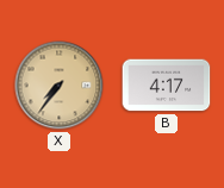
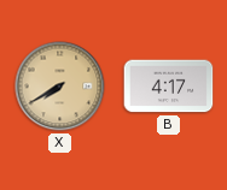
X: 7:36 -> 7:40 (60, 87)
